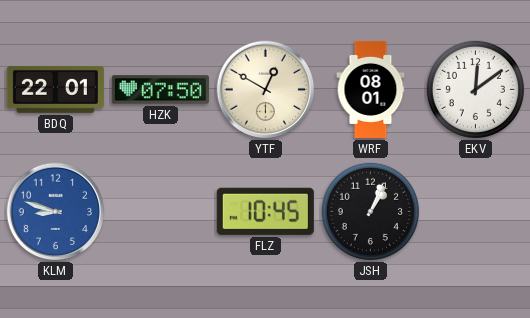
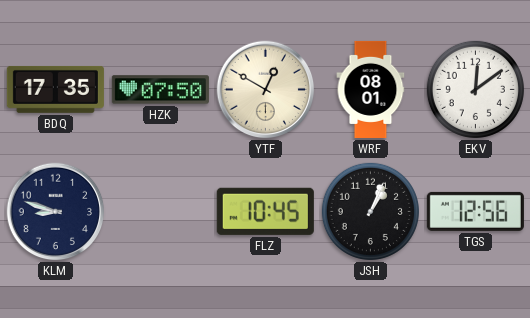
BDQ: 22:01 -> 17:35 (55, 89)
KLM dial: blue -> navy (56, 212)
TGS: none -> 12:56 (475, 211)
